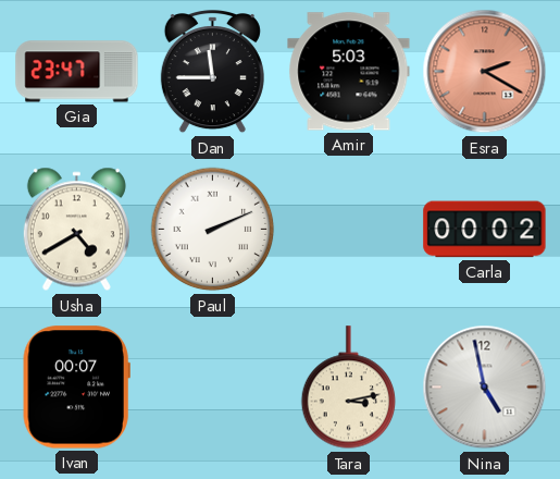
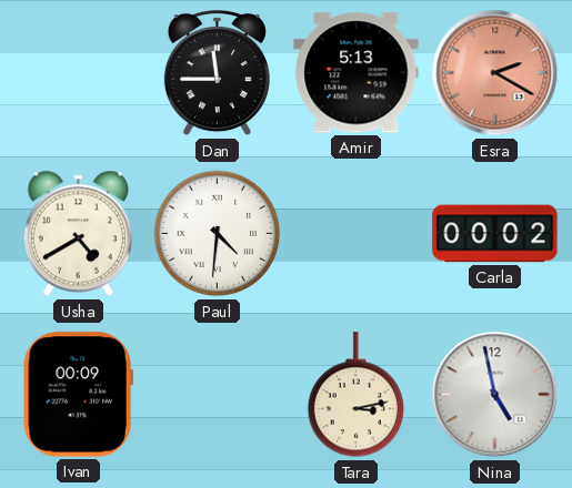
Gia: 23:47 -> none (77, 72)
Amir: 5:03 -> 5:13 (357, 73)
Paul: 2:11 -> 4:31 (218, 234)
Ivan: 00:07 -> 00:09 (78, 395)
